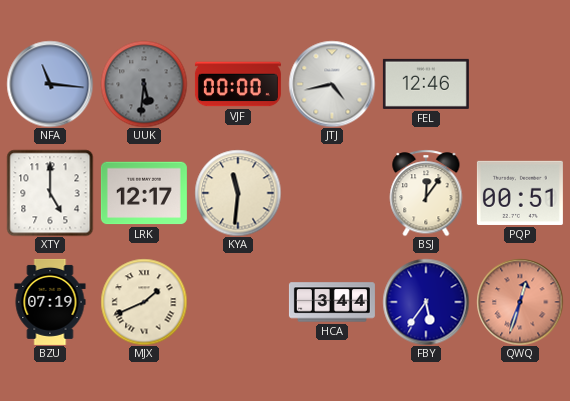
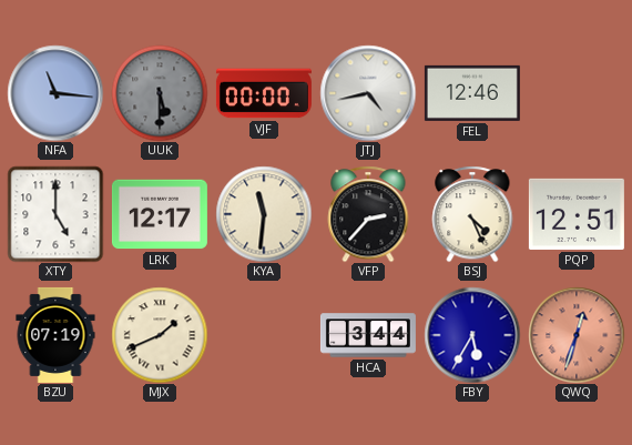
UUK: 5:31 -> 5:30 (160, 93)
VFP: none -> 2:37 (368, 214)
BSJ: 12:06 -> 4:26 (472, 214)
PQP: 00:51 -> 12:51 (577, 214)
FBY: 5:36 -> 5:35 (472, 335)
